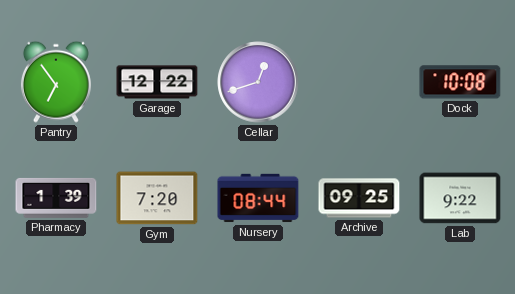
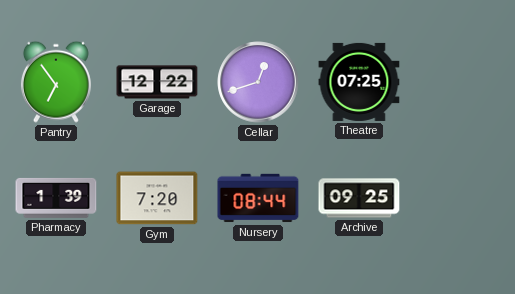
Theatre: none -> 07:25 (359, 82)
Dock: 10:08 -> none (460, 82)
Lab: 9:22 -> none (460, 198)
